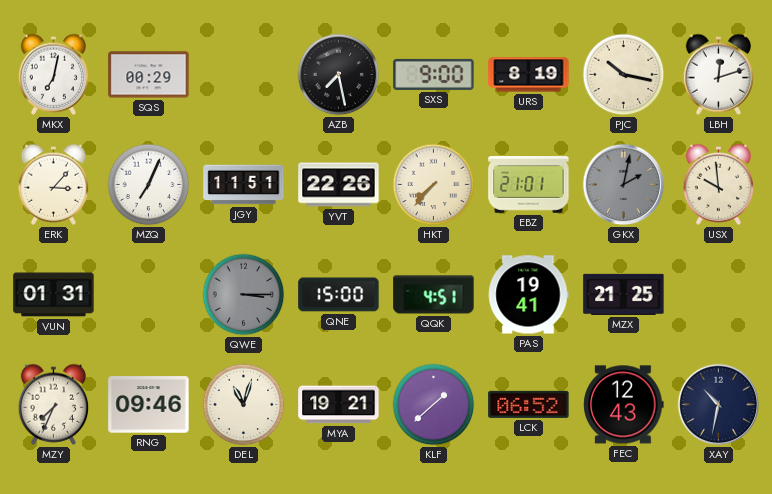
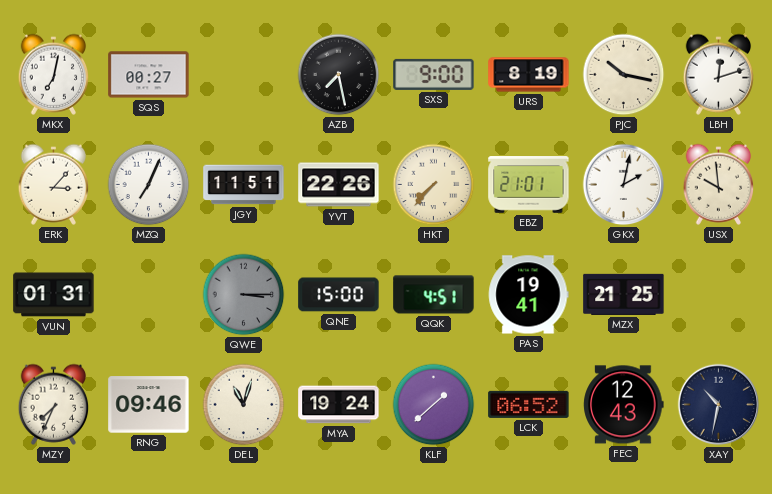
SQS: 00:29 -> 00:27 (149, 75)
GKX dial: grey -> white (624, 185)
MYA: 19:21 -> 19:24 (339, 405)
